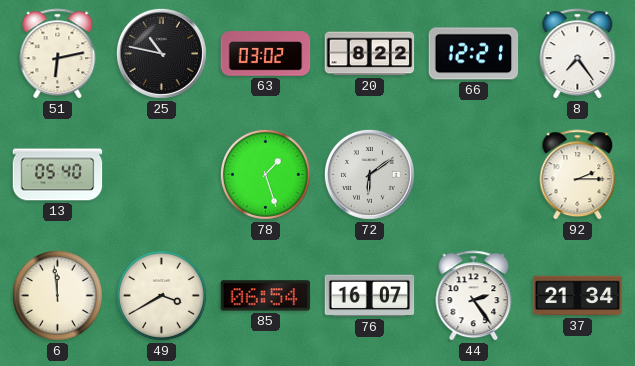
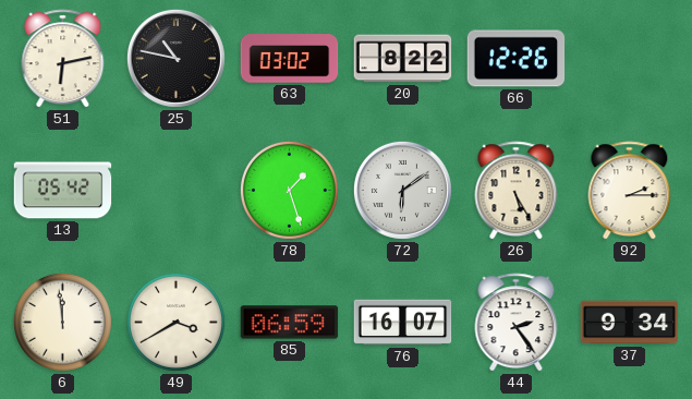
66: 12:21 -> 12:26 (517, 59)
8: 7:24 -> none (578, 54)
13: 05:40 -> 05:42 (63, 191)
26: none -> 5:25 (517, 191)
85: 06:54 -> 06:59 (290, 323)
37: 21:34 -> 9:34 (630, 323)
